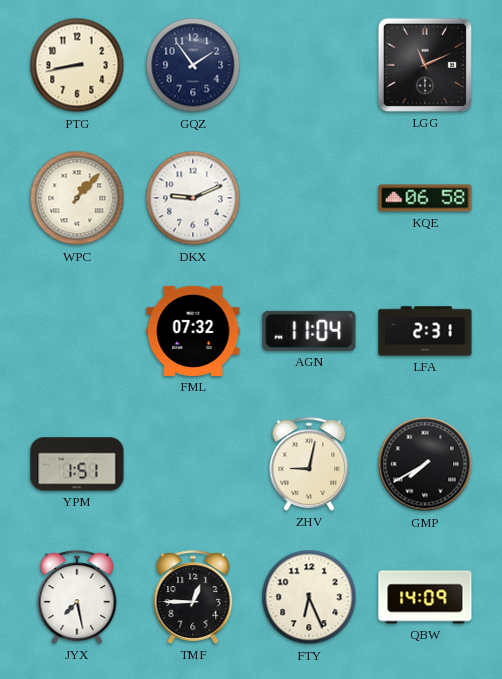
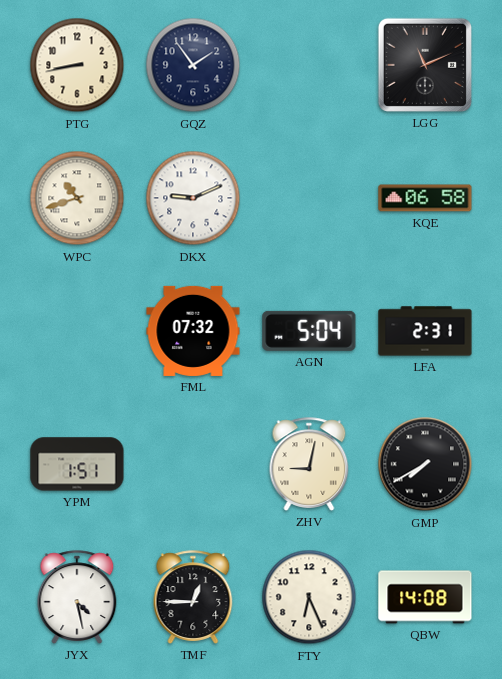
WPC: 1:07 -> 10:42 (77, 198)
AGN: 11:04 -> 5:04 (309, 331)
JYX: 7:28 -> 4:28 (77, 597)
QBW: 14:09 -> 14:08 (425, 597)
